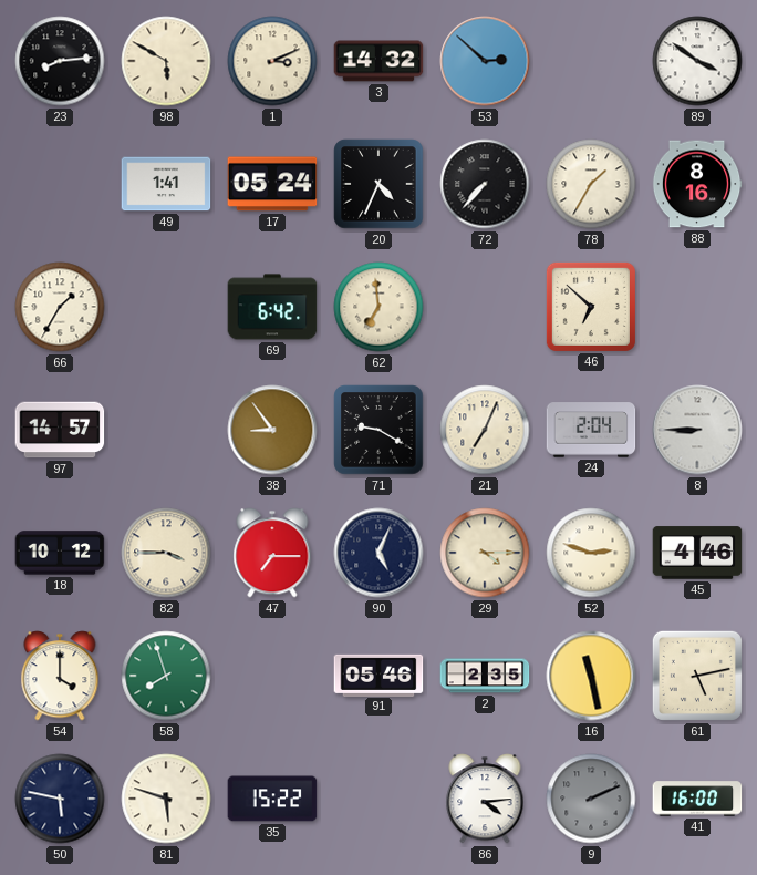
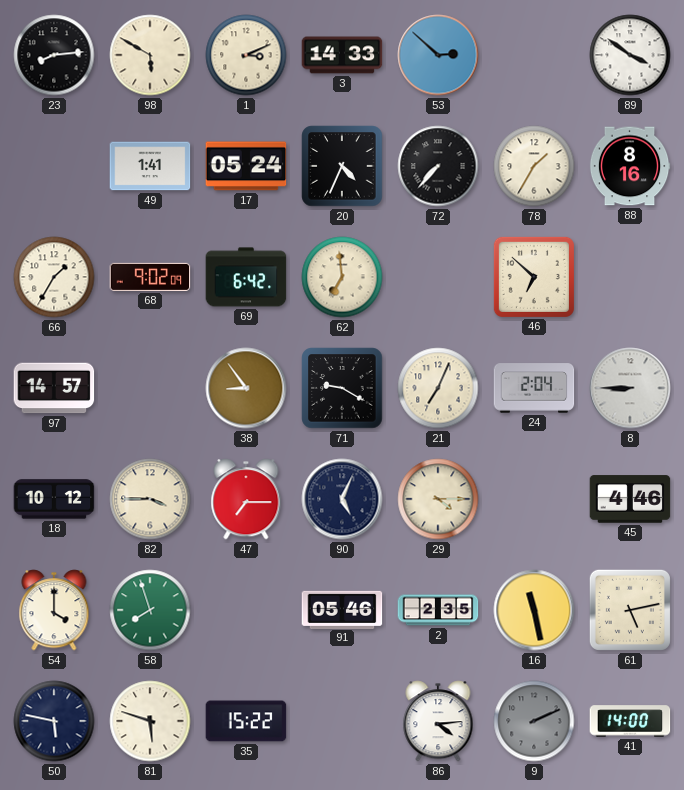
3: 14:32 -> 14:33 (342, 55)
68: none -> 9:02 (150, 277)
52: 2:48 -> none (591, 553)
41: 16:00 -> 14:00 (630, 721)
